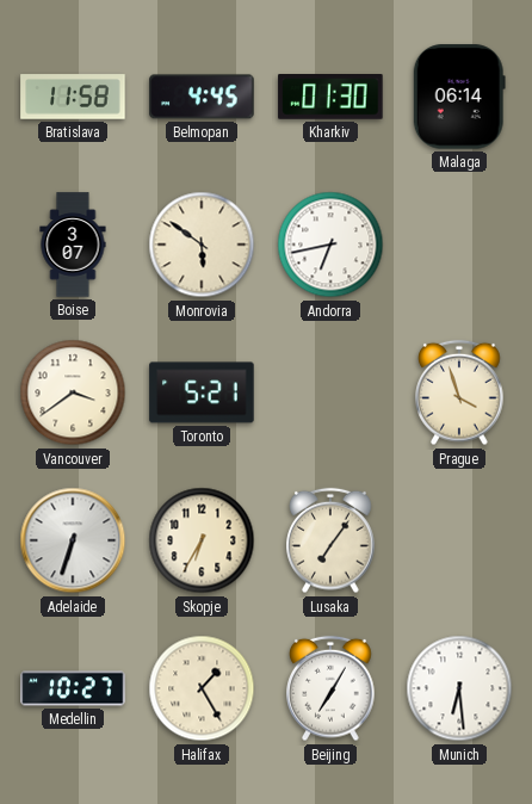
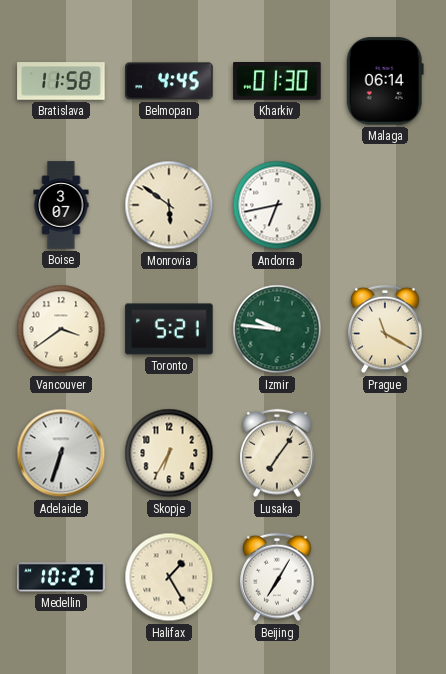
Izmir: none -> 9:46 (277, 329)
Prague: 3:57 -> 11:20 (385, 329)
Munich: 6:29 -> none (459, 688)
